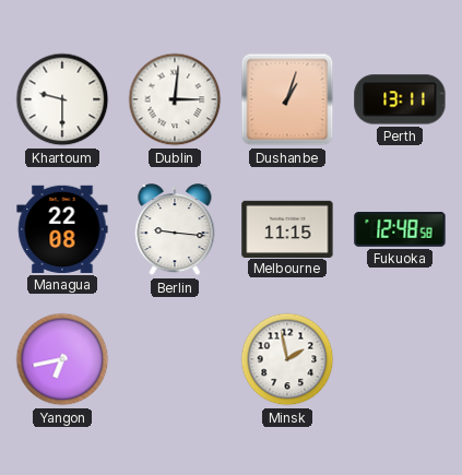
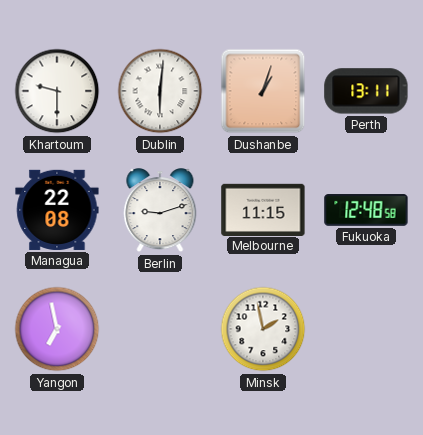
Dublin: 3:01 -> 6:01 (160, 91)
Berlin: 9:16 -> 9:12 (160, 211)
Yangon: 6:43 -> 6:58 (57, 329)
